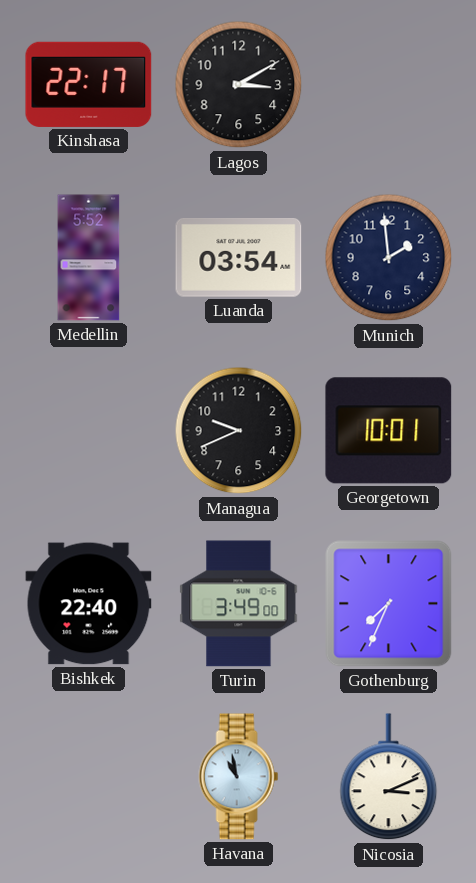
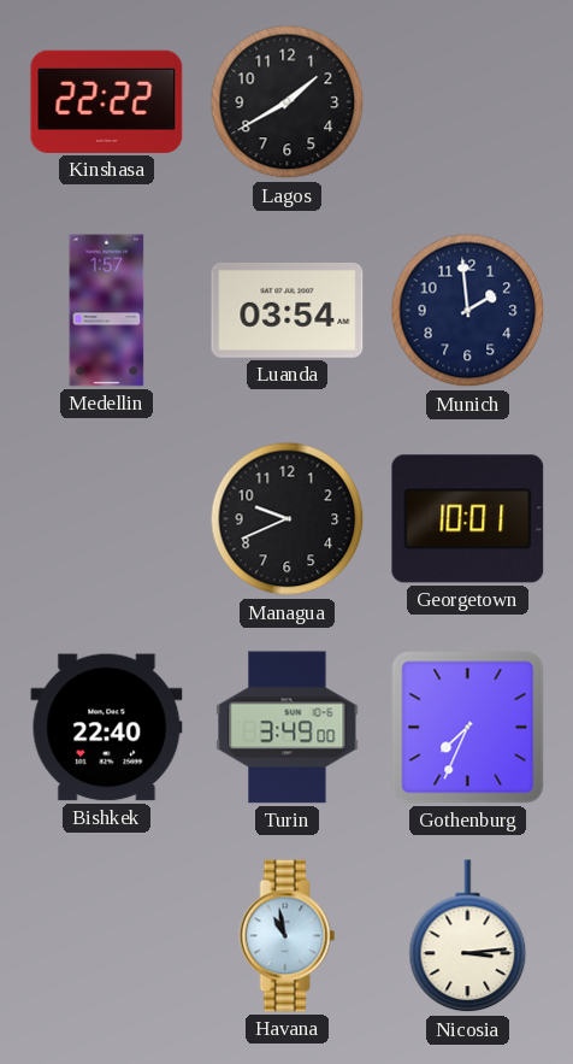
Kinshasa: 22:17 -> 22:22 (107, 101)
Lagos: 3:10 -> 1:40 (288, 102)
Medellin: 5:52 -> 1:57 (107, 311)
Nicosia: 3:11 -> 3:14 (468, 936)
